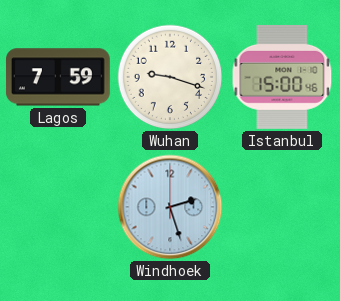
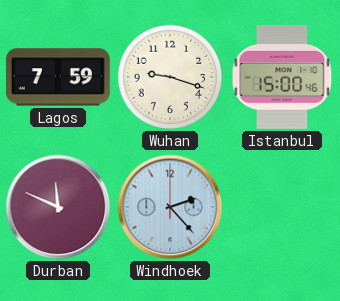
Durban: none -> 11:49 (58, 207)
Windhoek: 2:27 -> 2:23 (170, 207)
